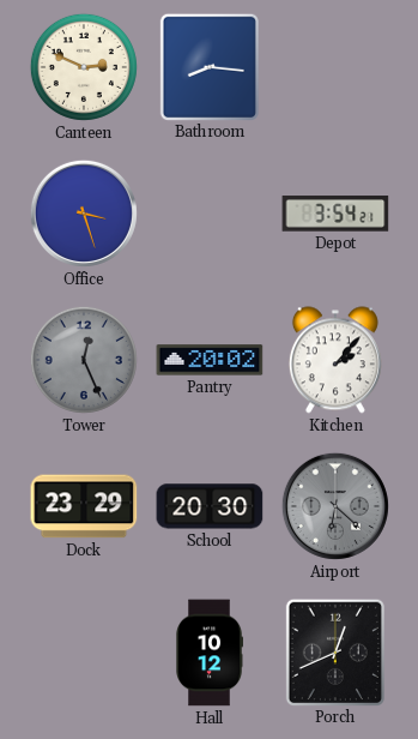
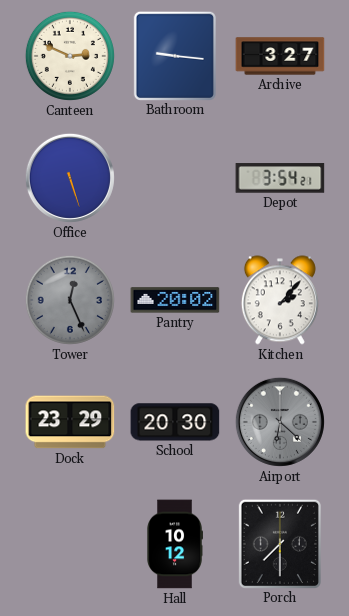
Bathroom: 8:16 -> 9:16 (175, 55)
Archive: none -> 3:27 (280, 56)
Office: 3:27 -> 5:27 (70, 178)
Porch: 12:41 -> 7:30 (280, 543)
